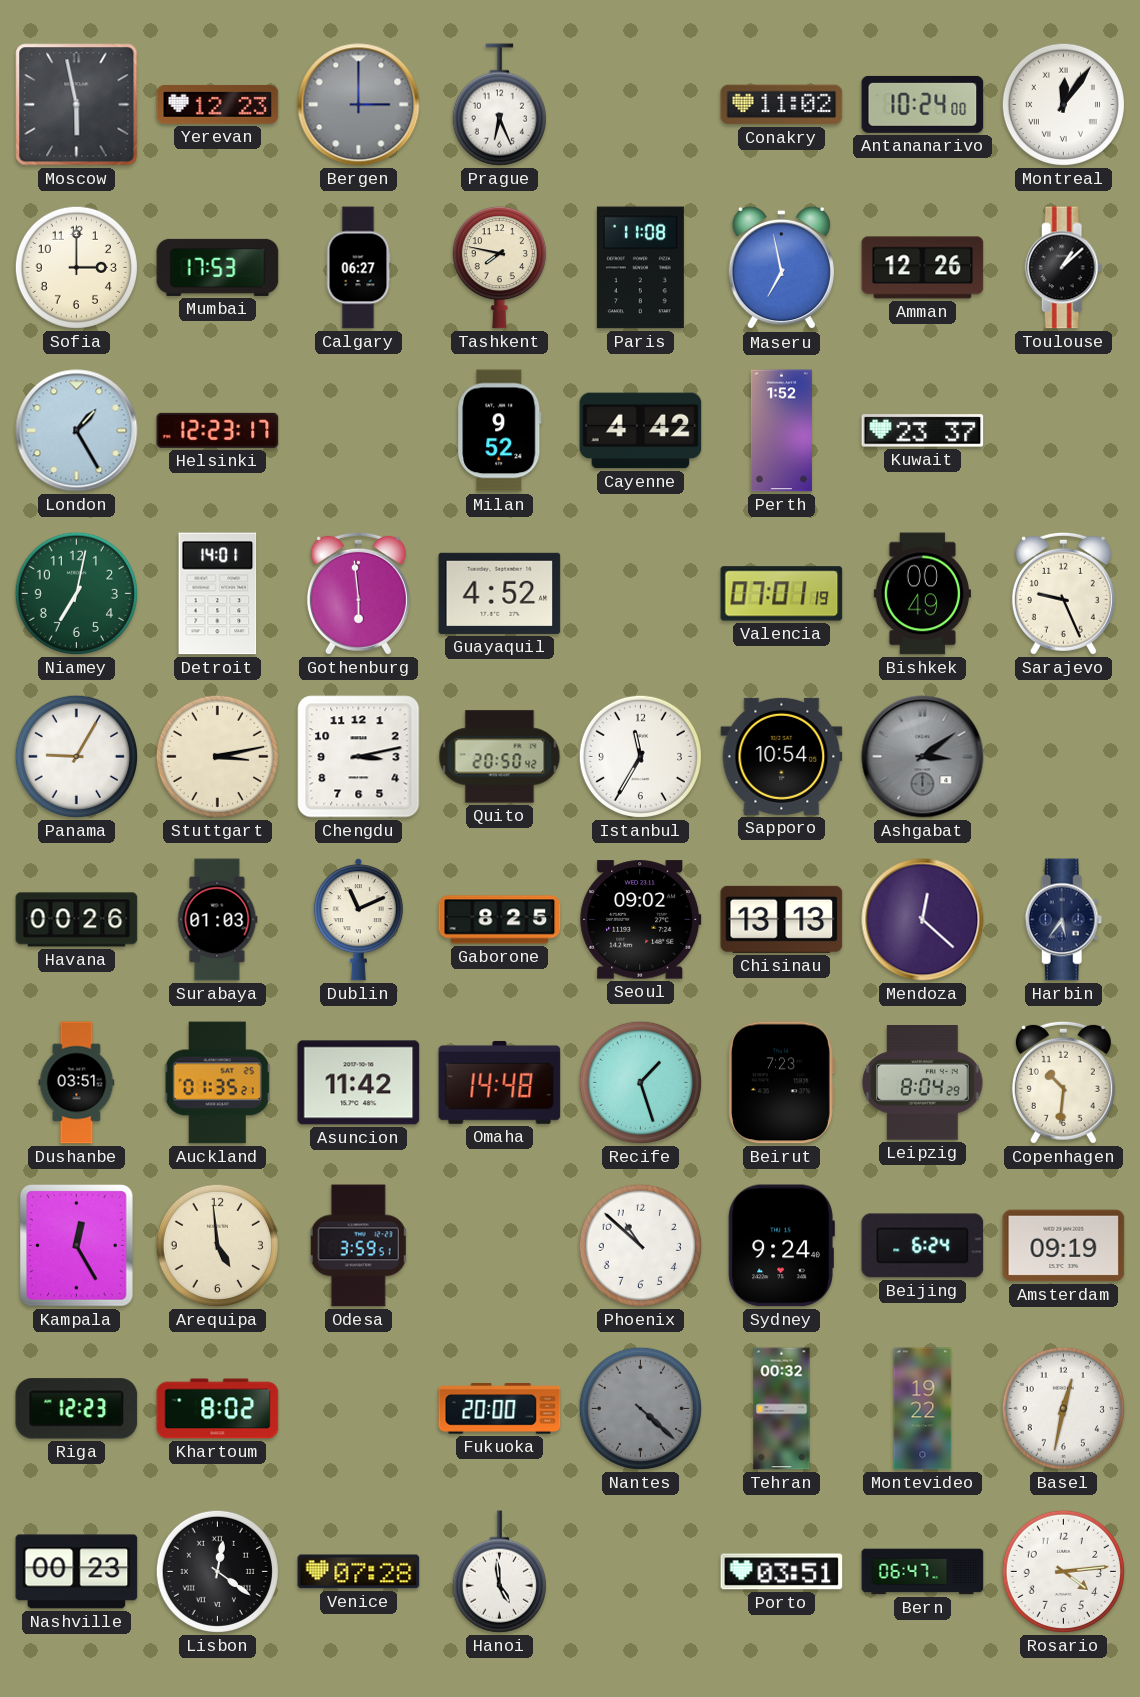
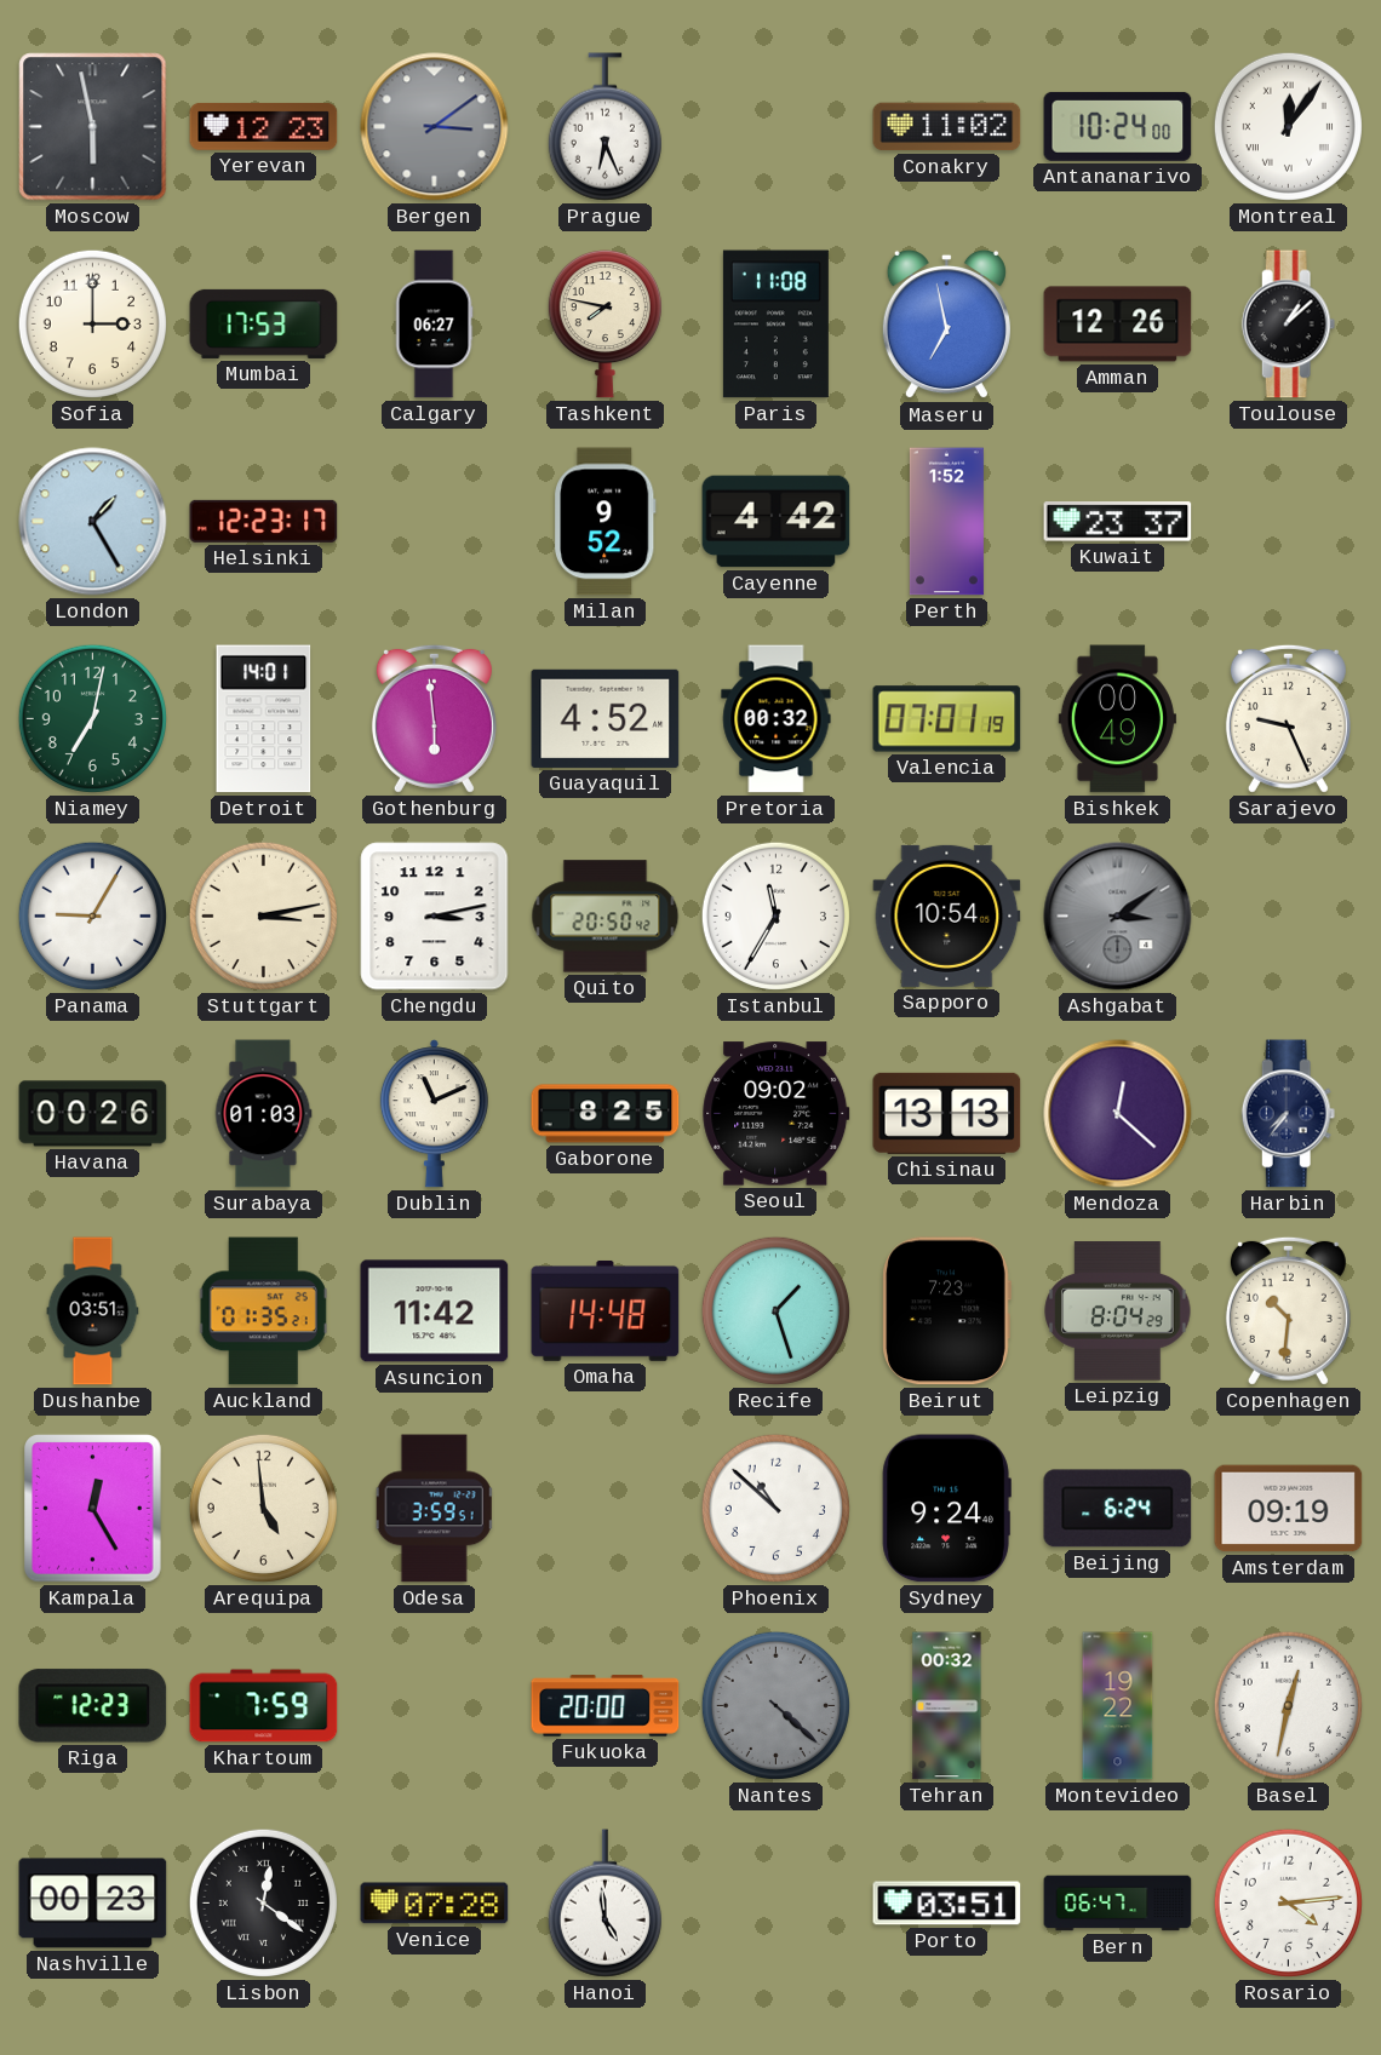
Bergen: 3:00 -> 3:09 (435, 127)
Pretoria: none -> 00:32 (777, 719)
Harbin: 5:36 -> 7:36 (1289, 1114)
Khartoum: 8:02 -> 7:59 (264, 1706)
